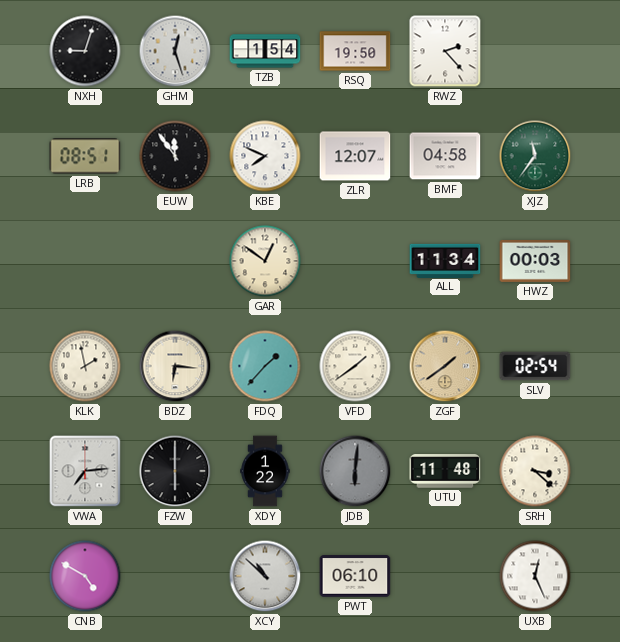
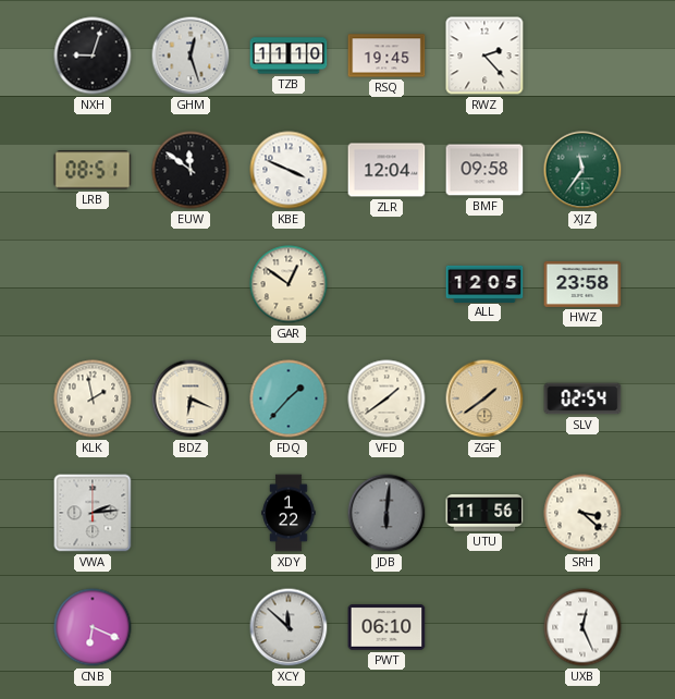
TZB: 1:54 -> 11:10 (289, 56)
RSQ: 19:50 -> 19:45 (386, 56)
EUW: 11:54 -> 11:51 (191, 170)
KBE: 7:49 -> 3:49 (289, 170)
ZLR: 12:07 -> 12:04 (386, 170)
BMF: 04:58 -> 09:58 (484, 170)
ALL: 11:34 -> 12:05 (484, 283)
HWZ: 00:03 -> 23:58 (582, 284)
BDZ: 6:16 -> 6:19 (191, 398)
VWA: 7:14 -> 2:14 (93, 513)
FZW: 6:00 -> none (175, 471)
UTU: 11:48 -> 11:56 (484, 513)
CNB: 4:50 -> 6:19 (93, 627)
XCY: 10:52 -> 11:52 (289, 627)
